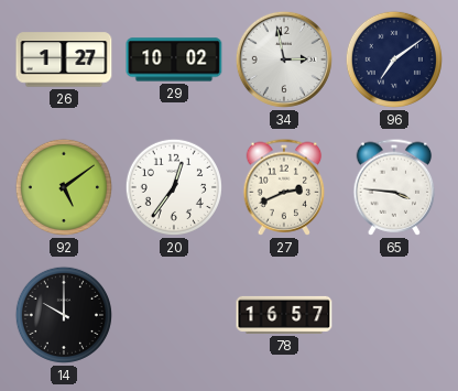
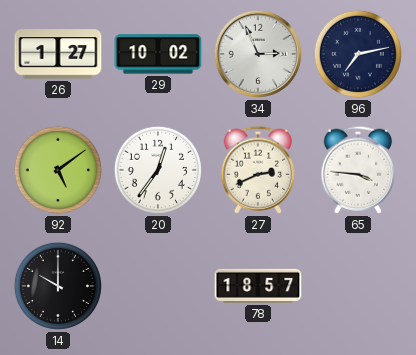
34: 2:58 -> 2:56 (258, 54)
96: 7:09 -> 7:13 (358, 54)
78: 16:57 -> 18:57 (258, 286)
